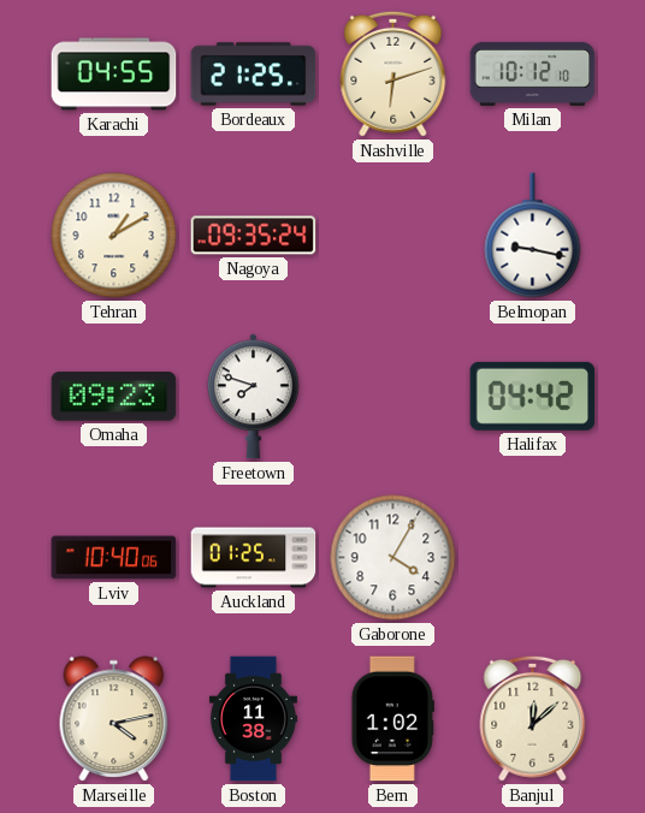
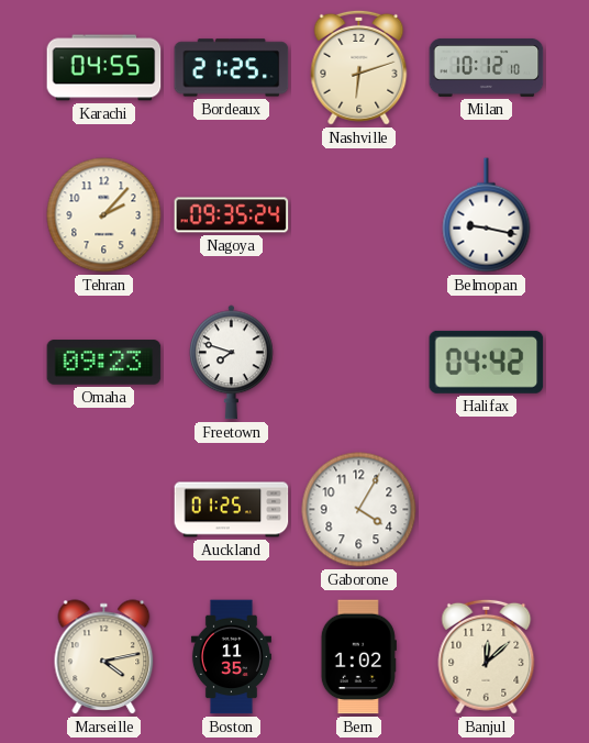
Tehran: 1:10 -> 2:07 (104, 215)
Lviv: 10:40 -> none (114, 558)
Boston: 11:38 -> 11:35 (231, 657)
